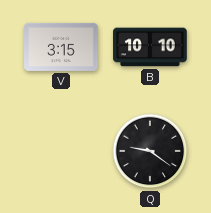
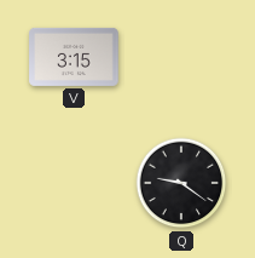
B: 10:10 -> none (150, 47)
